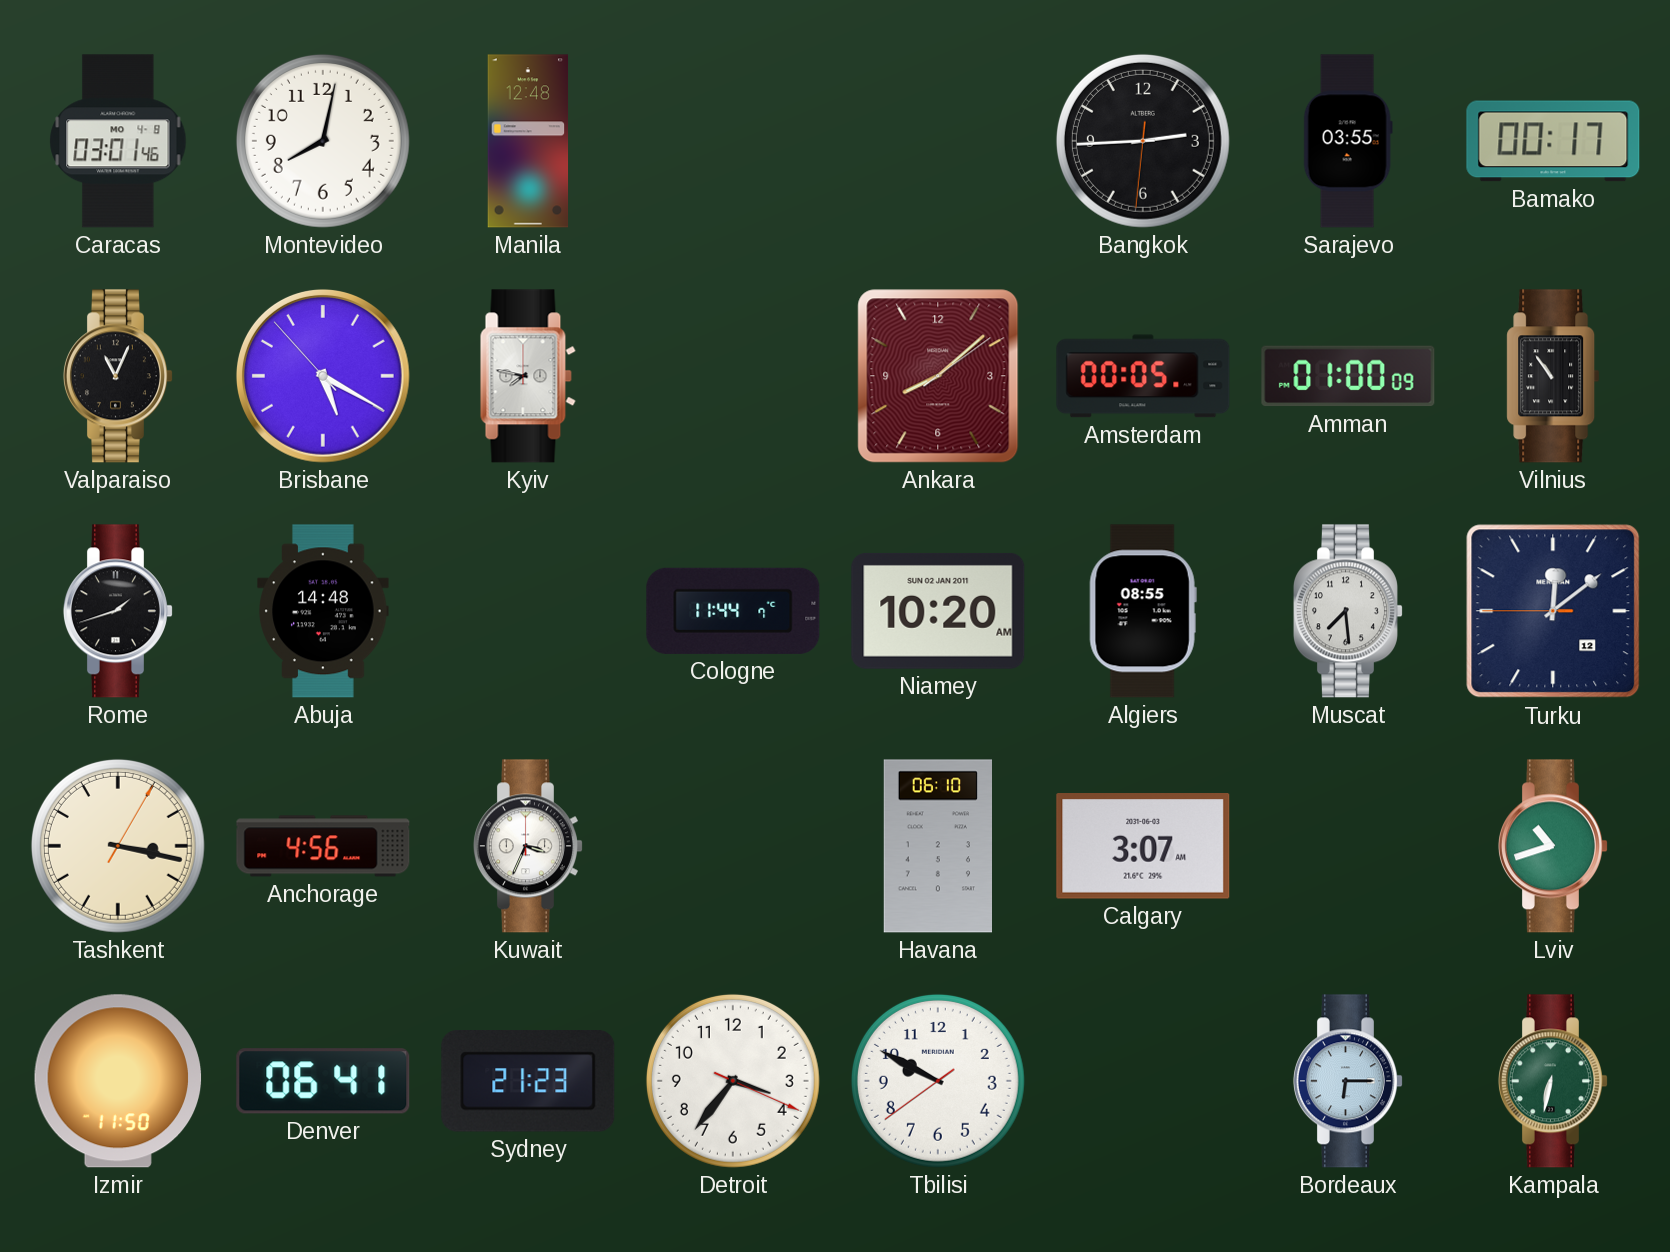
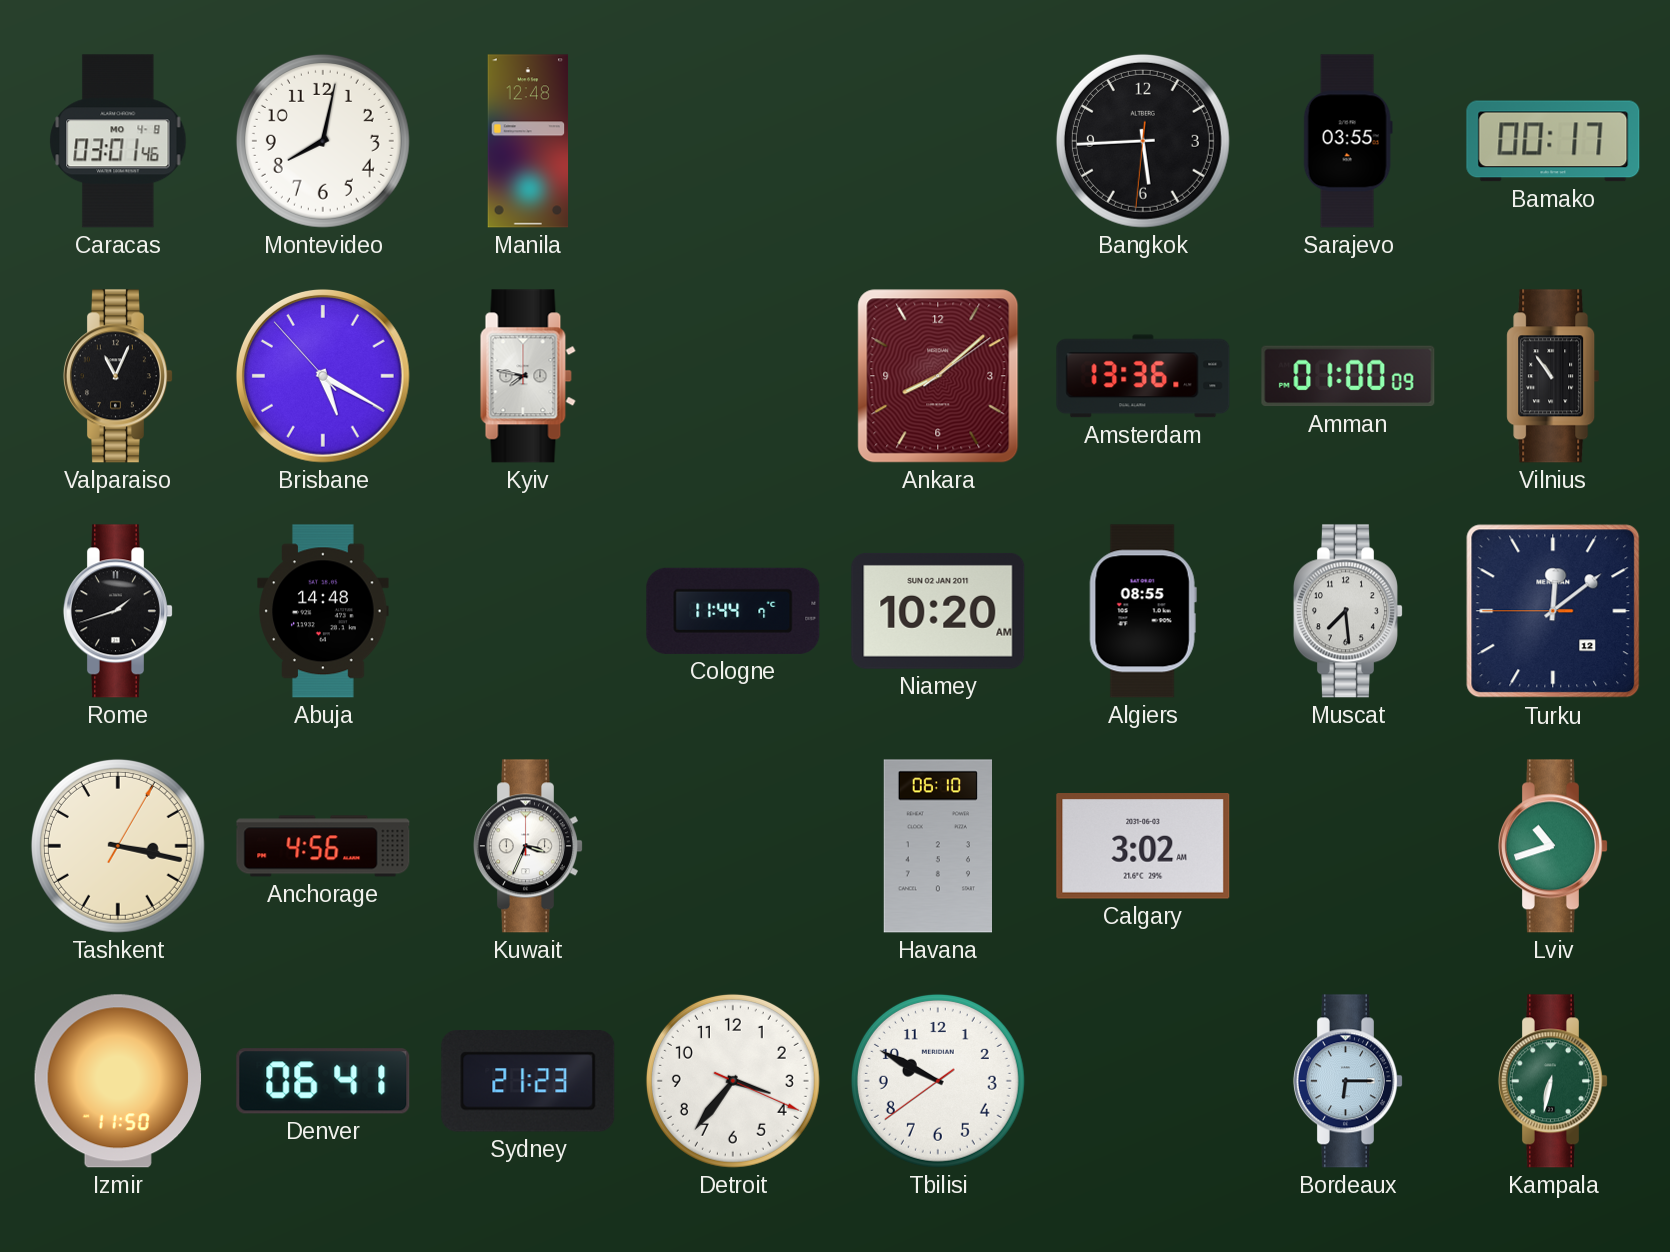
Bangkok: 2:44 -> 5:44 (1143, 141)
Amsterdam: 00:05 -> 13:36 (1143, 376)
Calgary: 3:07 -> 3:02 (1143, 847)
